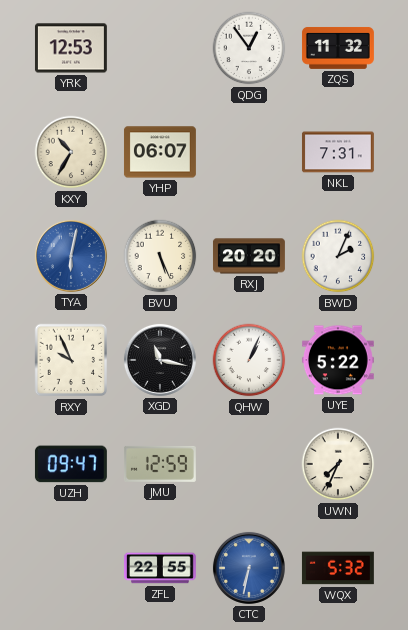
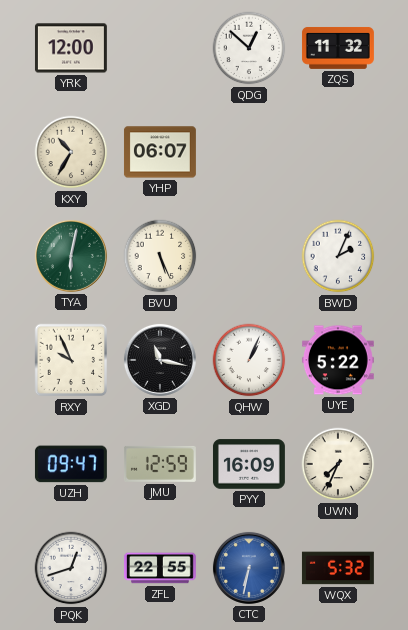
YRK: 12:53 -> 12:00 (71, 48)
QDG: 12:54 -> 12:52 (249, 48)
NKL: 7:31 -> none (338, 152)
TYA dial: blue -> green (71, 256)
RXJ: 20:20 -> none (249, 256)
PYY: none -> 16:09 (249, 464)
PQK: none -> 12:42 (71, 568)
